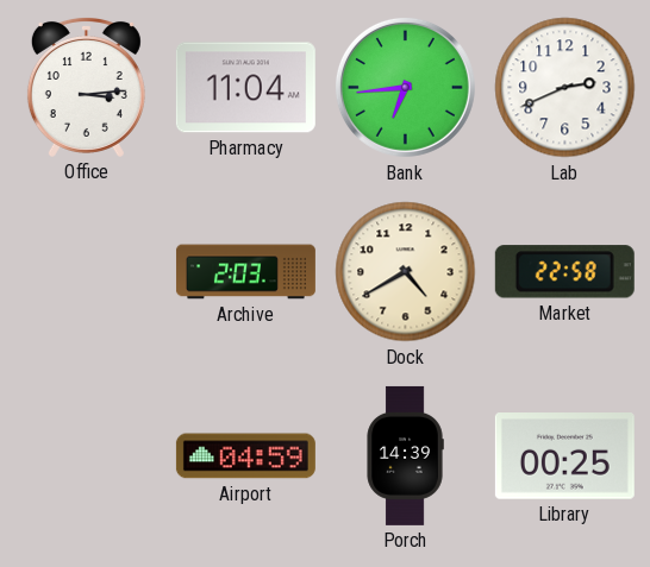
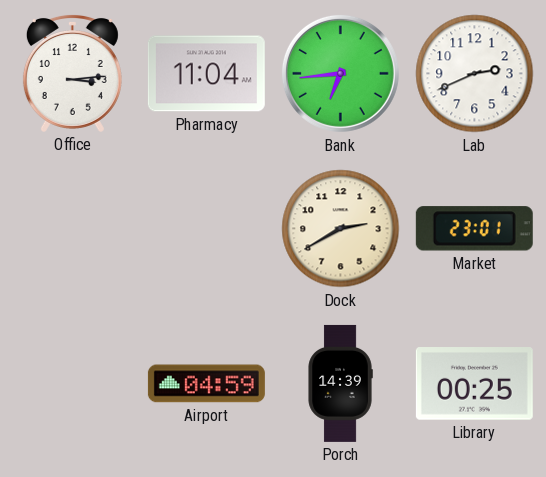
Archive: 2:03 -> none (245, 272)
Dock: 4:40 -> 2:40 (341, 229)
Market: 22:58 -> 23:01 (474, 229)
